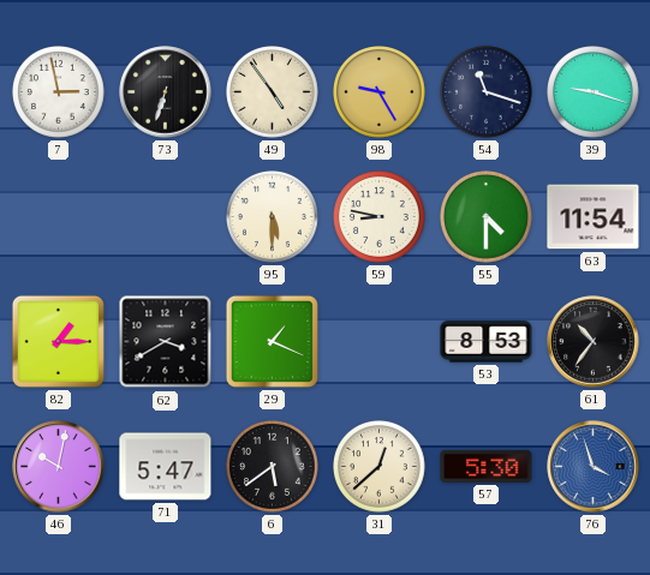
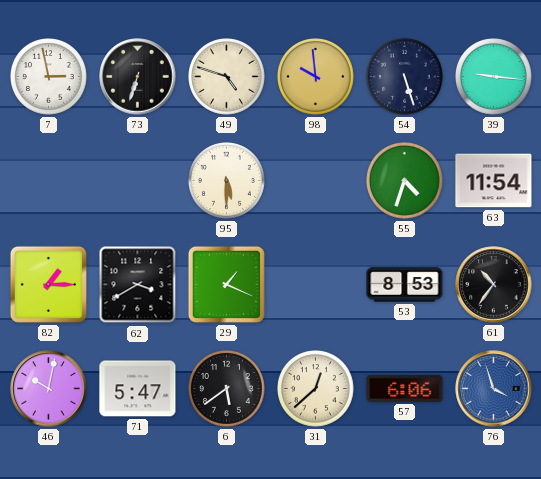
49: 4:54 -> 4:48 (227, 77)
98: 9:25 -> 9:59 (316, 77)
54: 11:18 -> 5:27 (405, 77)
39: 9:18 -> 9:16 (494, 77)
59: 8:47 -> none (380, 217)
55: 4:30 -> 4:33 (405, 181)
57: 5:30 -> 6:06 (405, 388)
